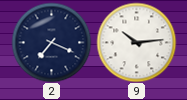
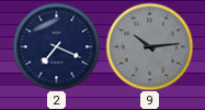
9 dial: white -> grey (149, 46)
